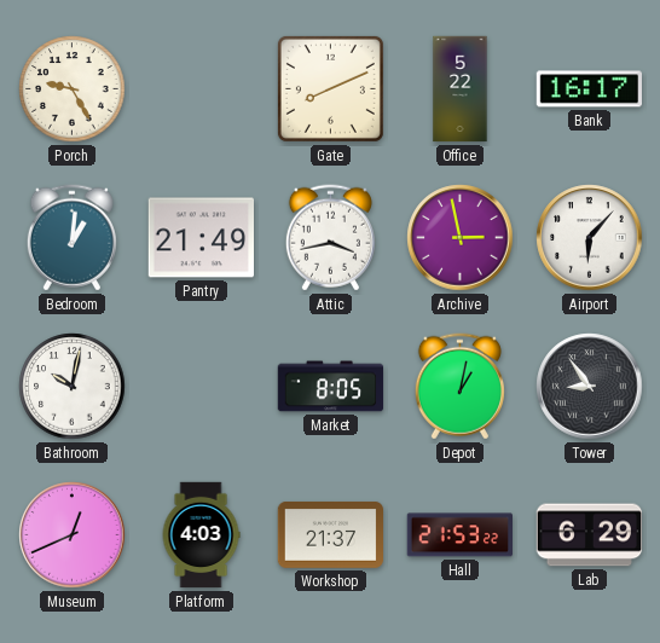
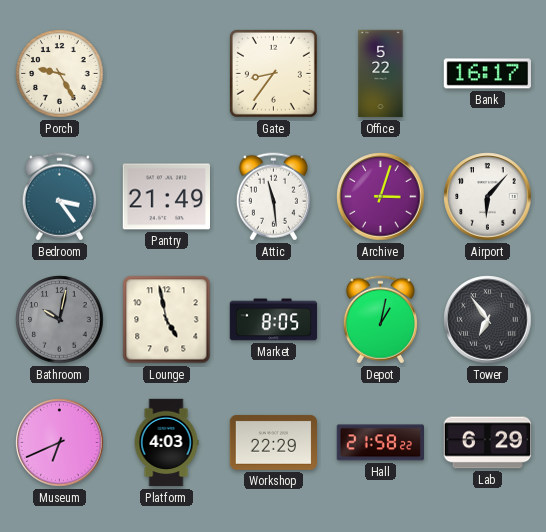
Gate: 8:11 -> 8:36 (273, 73)
Bedroom: 1:01 -> 3:24 (59, 197)
Attic: 3:43 -> 11:29 (273, 197)
Archive: 2:58 -> 3:03 (381, 197)
Bathroom dial: white -> grey (60, 320)
Lounge: none -> 4:58 (167, 320)
Tower: 8:54 -> 6:54 (488, 320)
Museum: 12:41 -> 6:41 (60, 443)
Workshop: 21:37 -> 22:29 (274, 443)
Hall: 21:53 -> 21:58 (380, 443)
